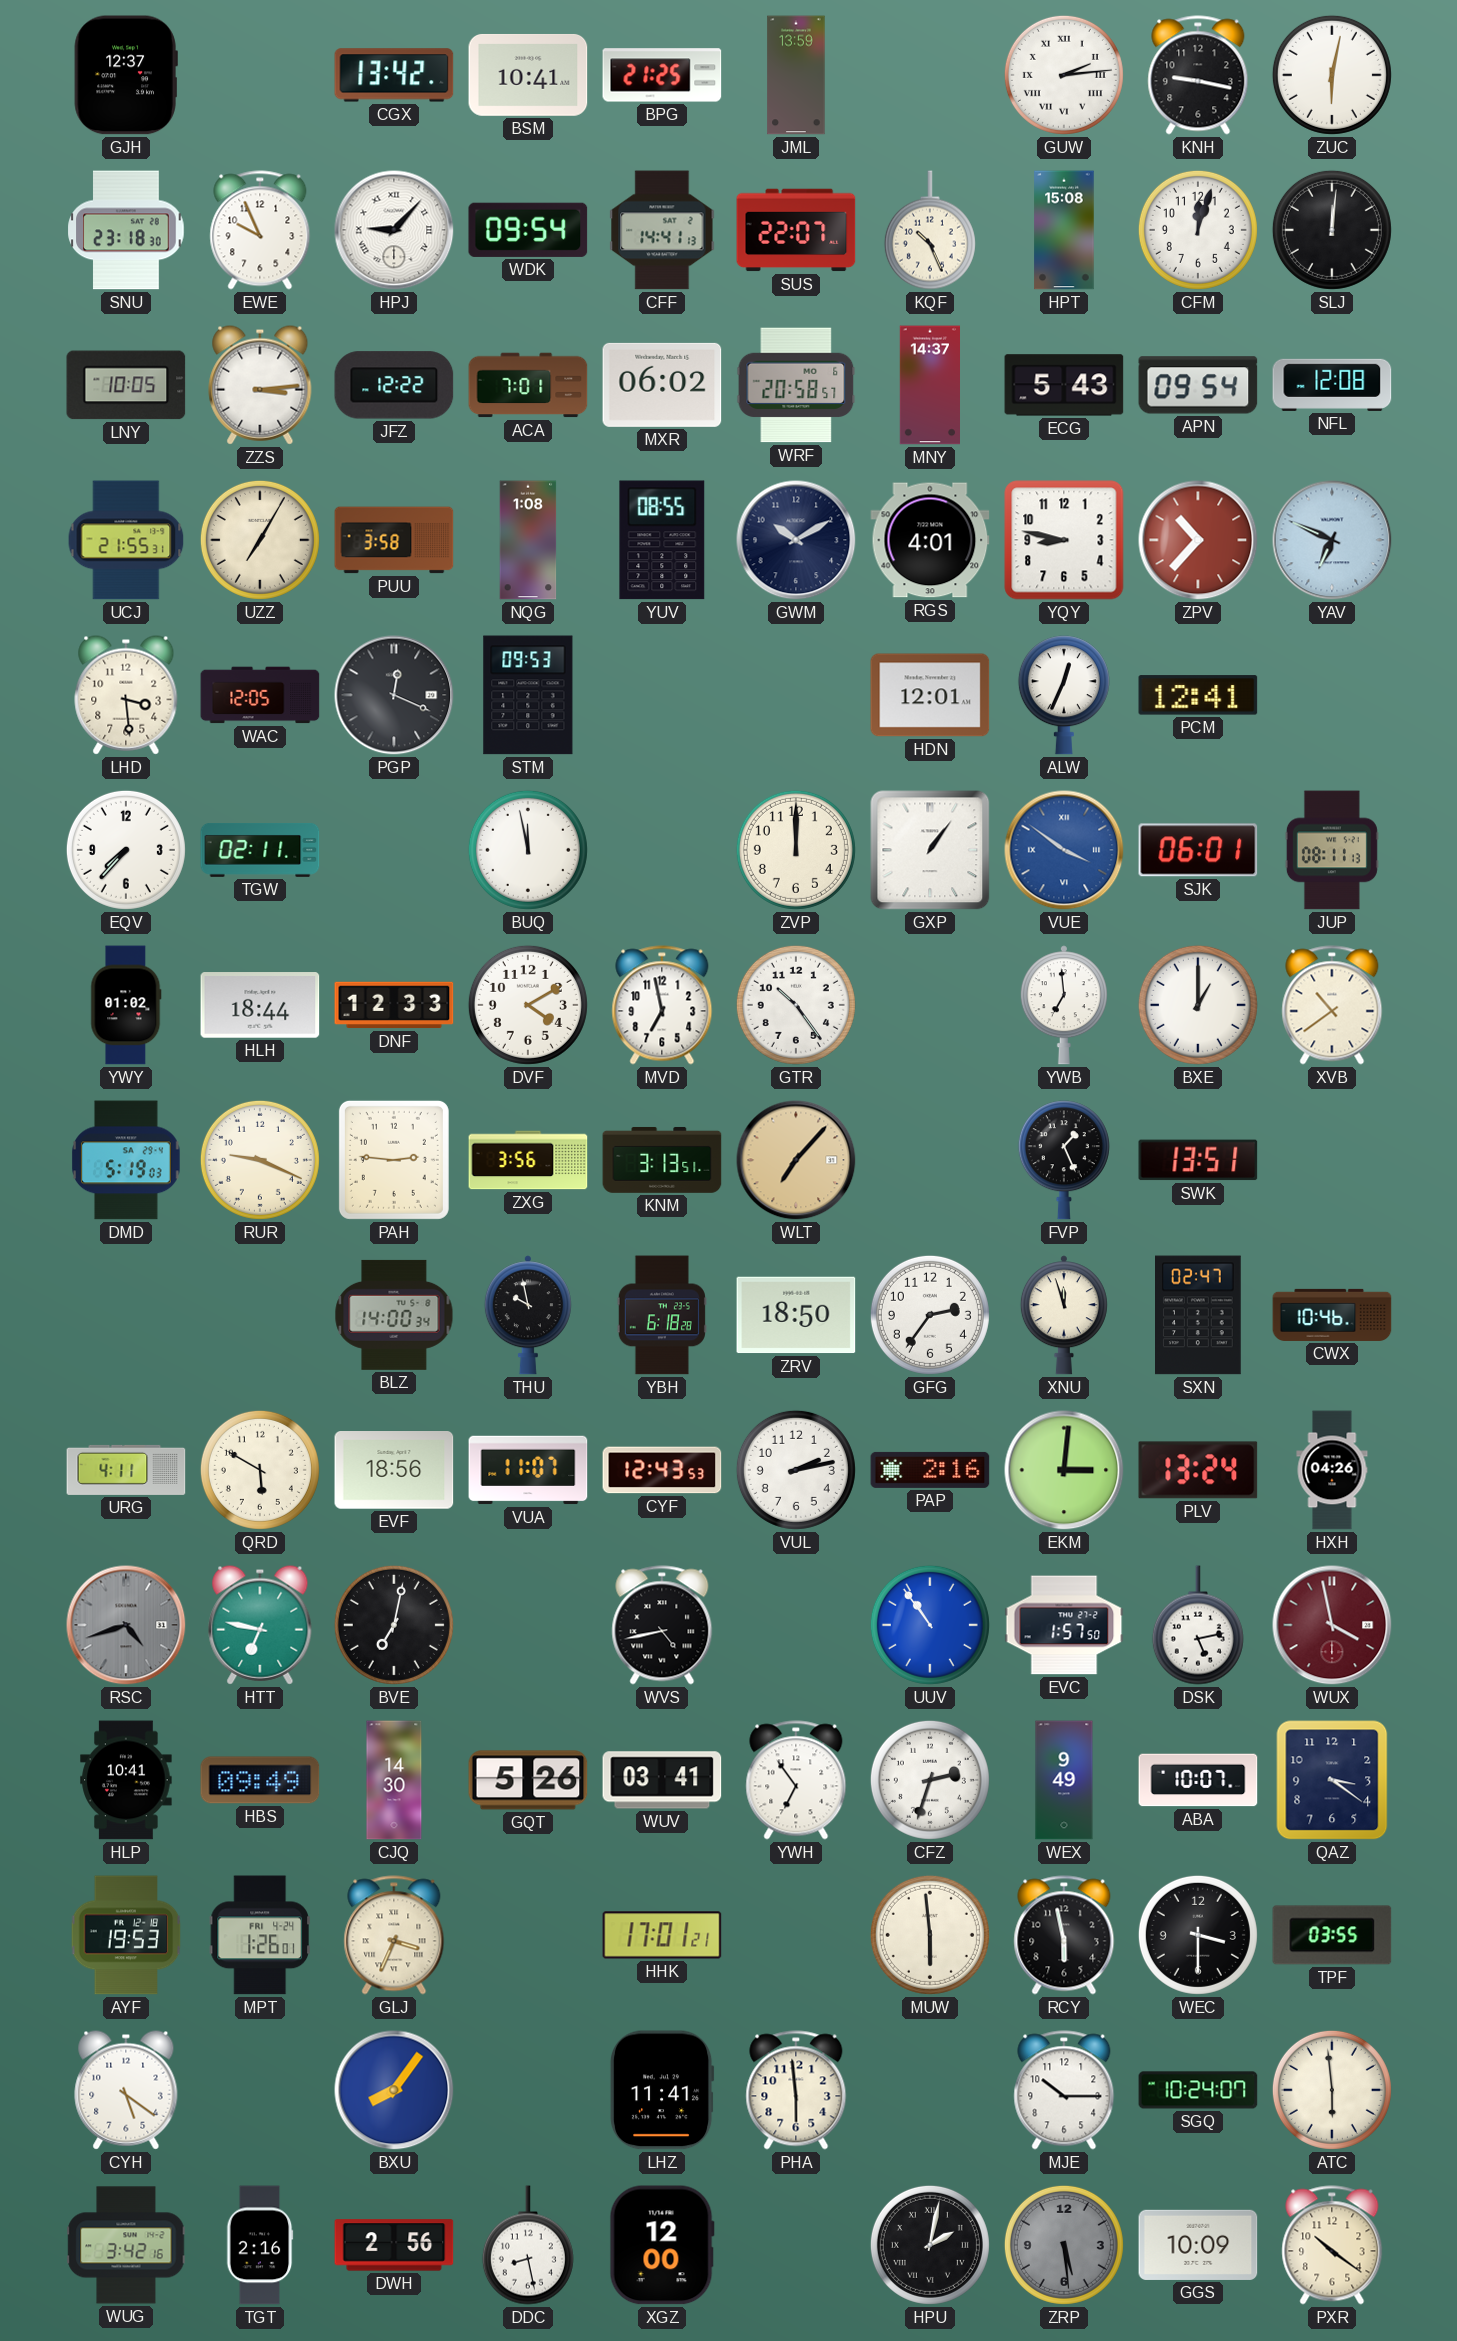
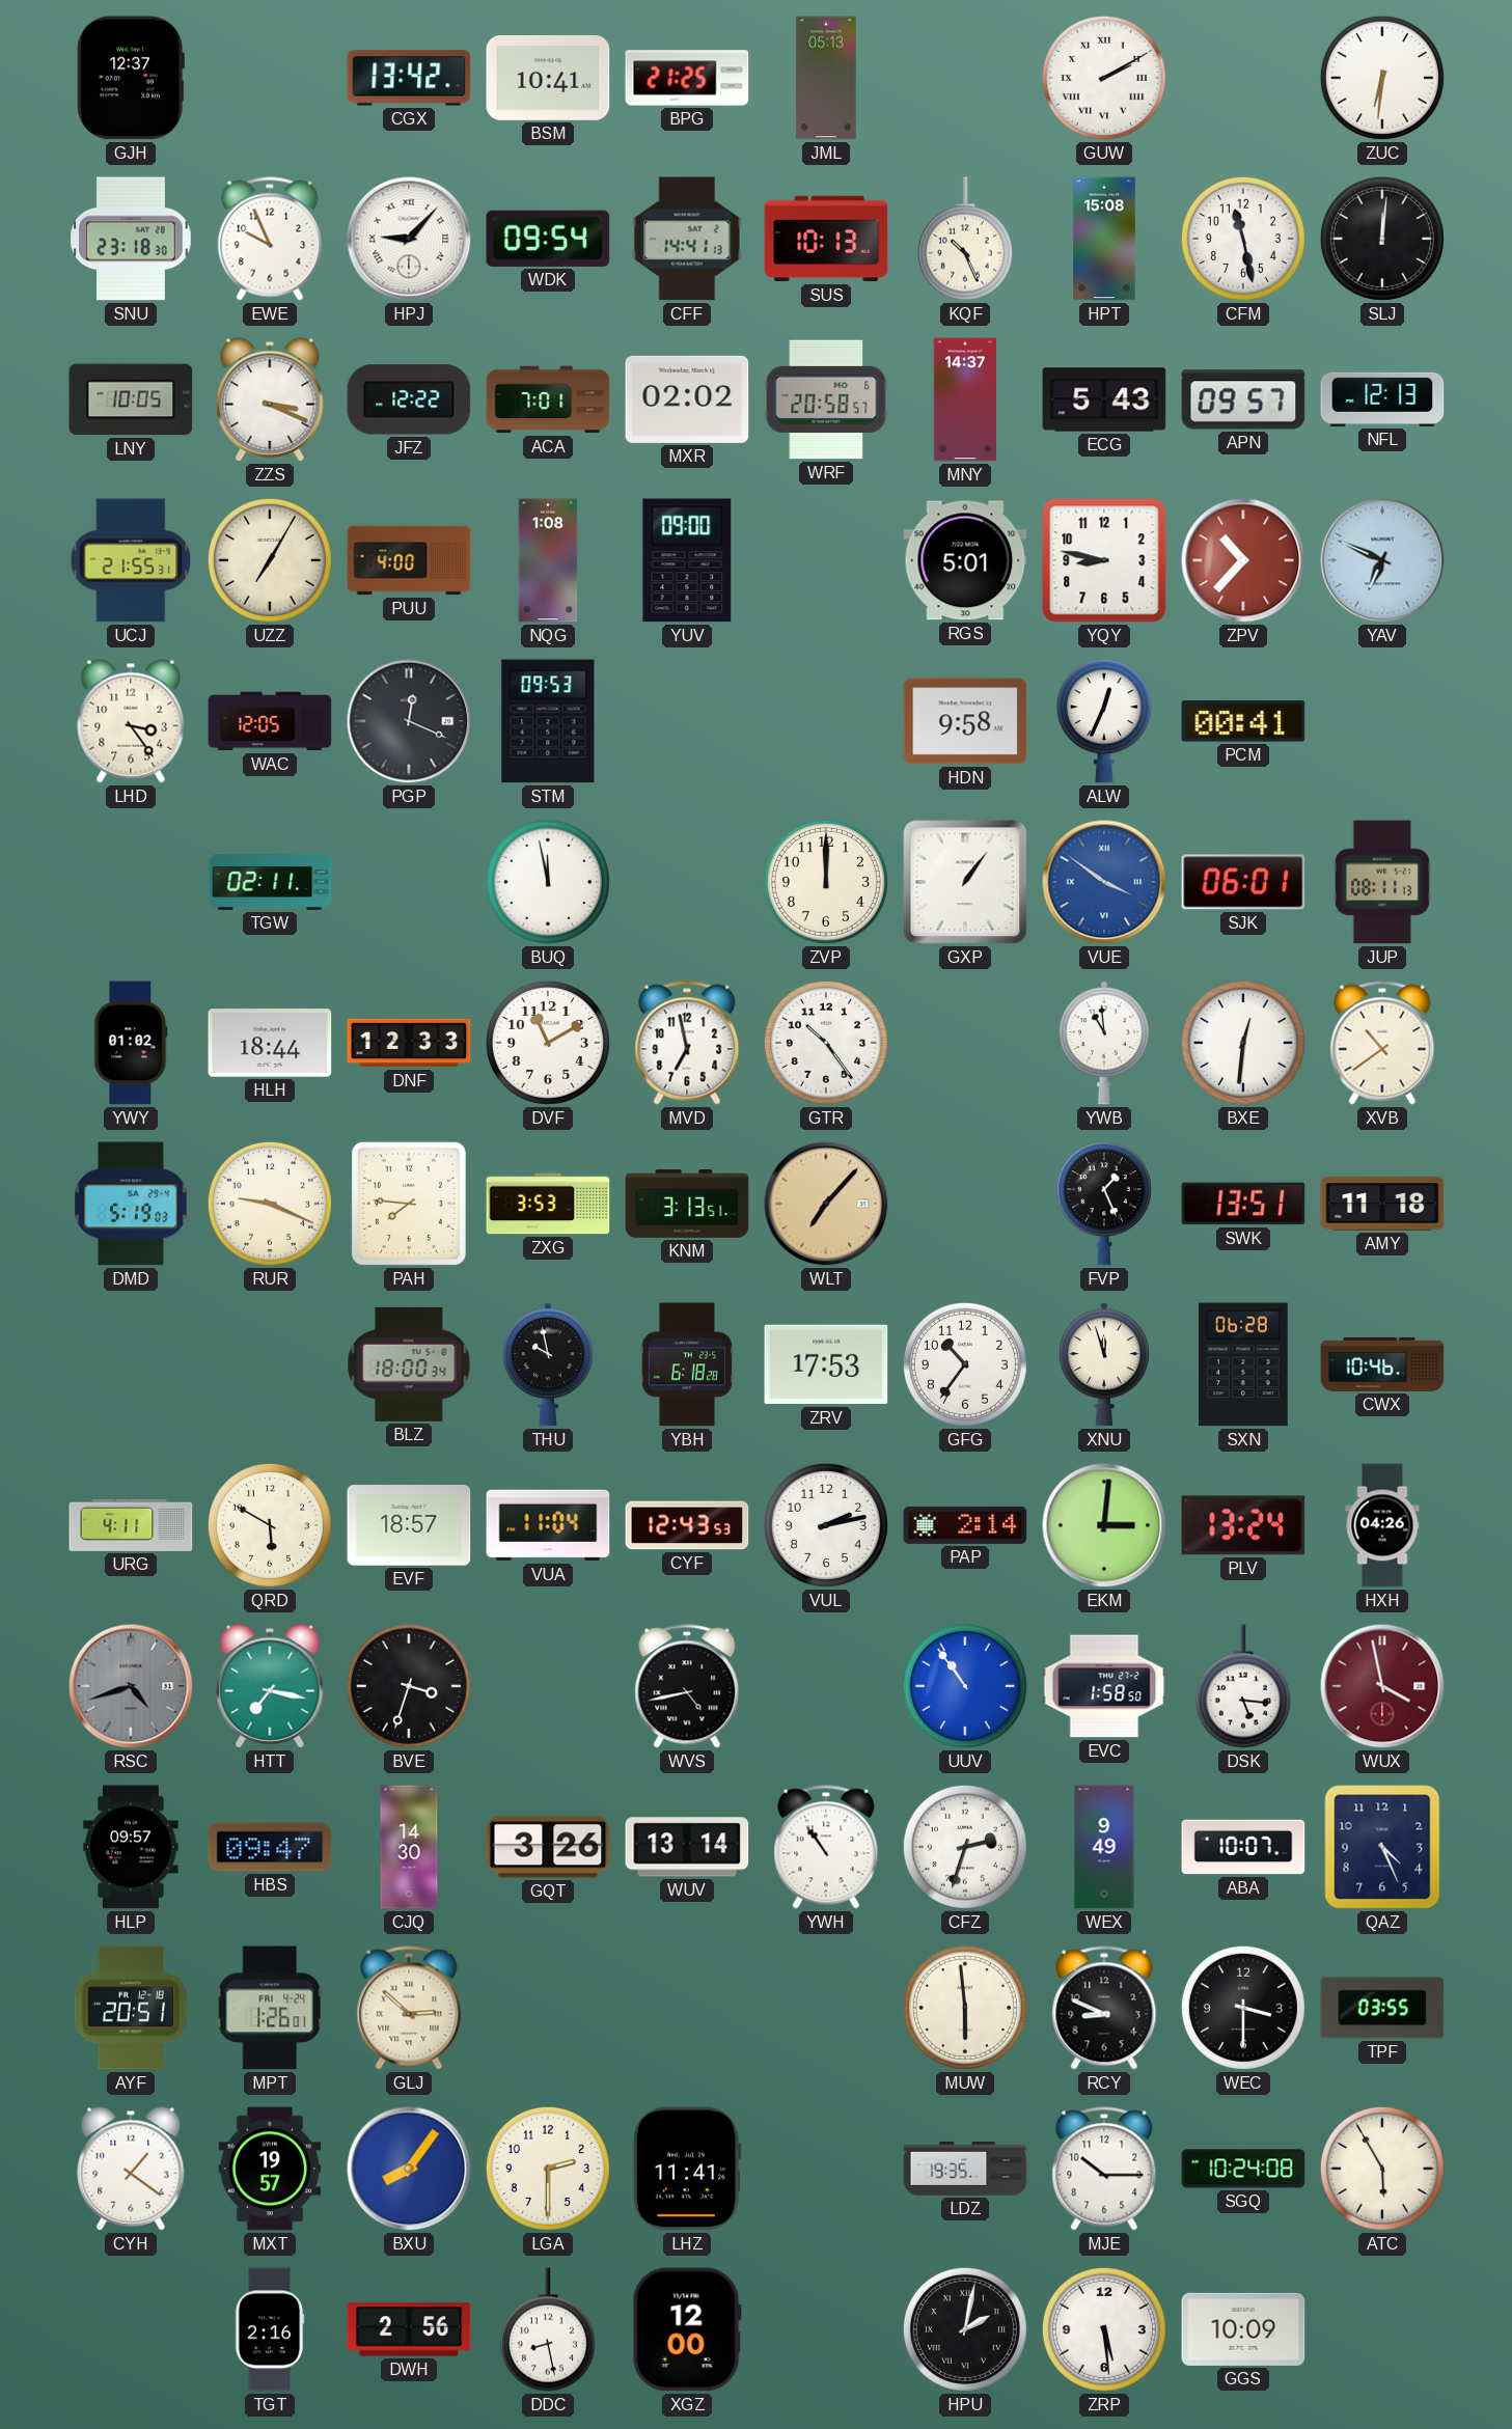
JML: 13:59 -> 05:13 (826, 78)
GUW: 2:14 -> 2:10 (1104, 78)
KNH: 9:17 -> none (1198, 75)
ZUC: 6:02 -> 6:31 (1382, 78)
SUS: 22:07 -> 10:13 (826, 239)
CFM: 12:03 -> 11:28 (1243, 239)
ZZS: 3:14 -> 3:19 (270, 399)
MXR: 06:02 -> 02:02 (687, 399)
APN: 09:54 -> 09:57 (1243, 399)
NFL: 12:08 -> 12:13 (1382, 399)
PUU: 3:58 -> 4:00 (409, 560)
YUV: 08:55 -> 09:00 (687, 560)
GWM: 10:10 -> none (796, 540)
RGS: 4:01 -> 5:01 (965, 560)
LHD: 3:29 -> 3:24 (131, 721)
HDN: 12:01 -> 9:58 (965, 721)
PCM: 12:41 -> 00:41 (1243, 721)
EQV: 7:37 -> none (126, 850)
DVF: 4:10 -> 11:10 (548, 1043)
YWB: 6:59 -> 10:59 (1104, 1043)
BXE: 1:00 -> 12:31 (1243, 1043)
PAH: 2:46 -> 7:46 (409, 1204)
ZXG: 3:56 -> 3:53 (548, 1204)
AMY: none -> 11:18 (1382, 1204)
BLZ: 14:00 -> 18:00 (409, 1364)
ZRV: 18:50 -> 17:53 (826, 1364)
GFG: 2:36 -> 10:36 (965, 1364)
SXN: 02:47 -> 06:28 (1244, 1364)
EVF: 18:56 -> 18:57 (409, 1526)
VUA: 11:07 -> 11:04 (548, 1525)
PAP: 2:16 -> 2:14 (965, 1525)
HTT: 6:47 -> 7:17 (270, 1686)
BVE: 7:02 -> 3:33 (409, 1686)
EVC: 1:57 -> 1:58 (1104, 1686)
DSK: 5:13 -> 5:16 (1243, 1686)
HLP: 10:41 -> 09:57 (131, 1847)
HBS: 09:49 -> 09:47 (270, 1847)
GQT: 5:26 -> 3:26 (548, 1847)
WUV: 03:41 -> 13:14 (687, 1847)
YWH: 6:54 -> 10:54 (826, 1847)
QAZ: 3:21 -> 4:26 (1382, 1847)
AYF: 19:53 -> 20:51 (131, 2008)
GLJ: 3:34 -> 2:52 (409, 2008)
HHK: 17:01 -> none (662, 1935)
RCY: 5:58 -> 8:49 (1104, 2008)
CYH: 5:21 -> 1:21 (131, 2169)
MXT: none -> 19:57 (270, 2169)
LGA: none -> 2:30 (548, 2169)
PHA: 5:59 -> none (796, 2090)
LDZ: none -> 19:35 (965, 2170)
SGQ: 10:24:07 -> 10:24:08 (1243, 2169)
ATC: 5:59 -> 5:55 (1382, 2169)
WUG: 3:42 -> none (126, 2245)
ZRP dial: grey -> white (1104, 2329)
PXR: 10:21 -> none (1332, 2245)
